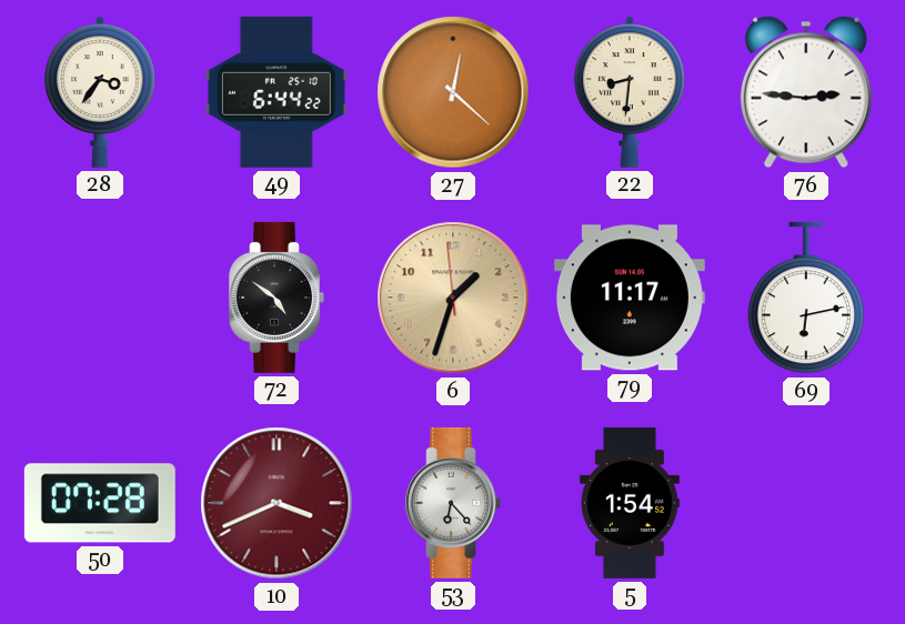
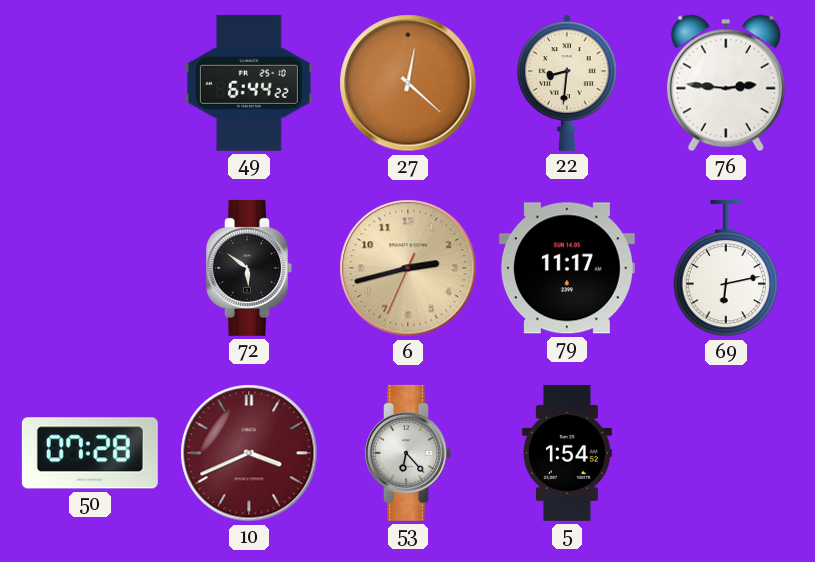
28: 3:36 -> none (100, 92)
72: 4:51 -> 5:51 (249, 268)
6: 1:32 -> 2:42 (408, 268)
